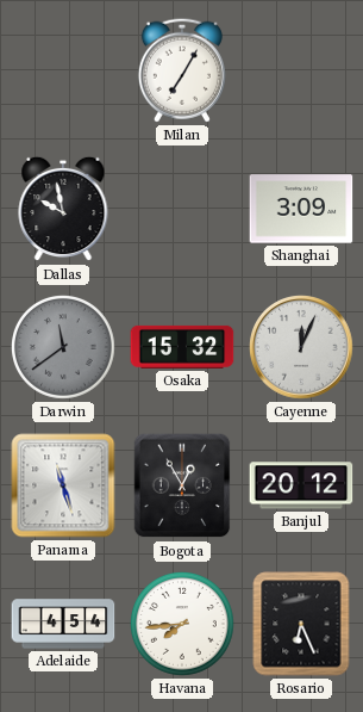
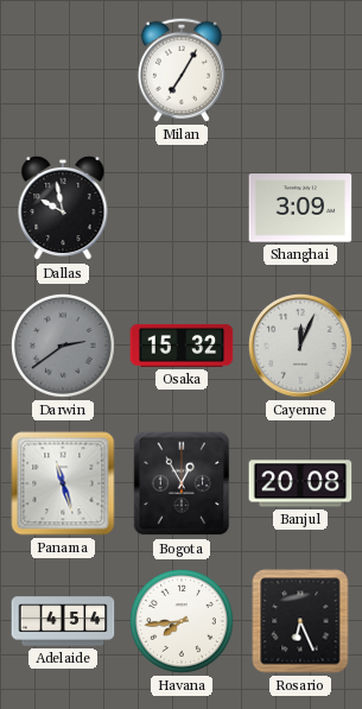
Darwin: 11:39 -> 2:39 (64, 347)
Banjul: 20:12 -> 20:08 (300, 483)
